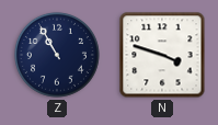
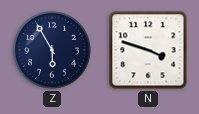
Z: 10:55 -> 5:55 (52, 50)
